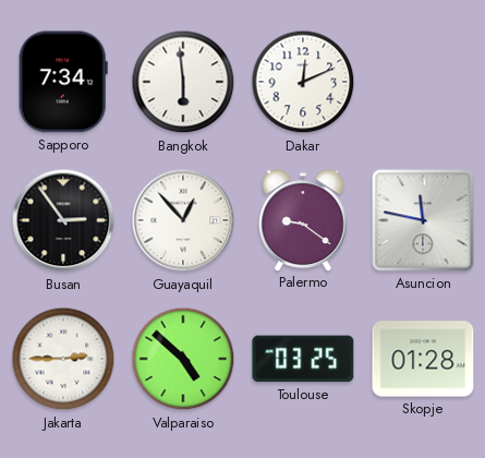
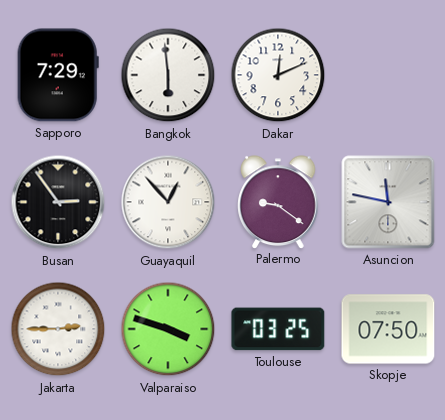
Sapporo: 7:34 -> 7:29 (58, 75)
Valparaiso: 4:52 -> 3:48 (168, 329)
Skopje: 01:28 -> 07:50 (388, 329)
